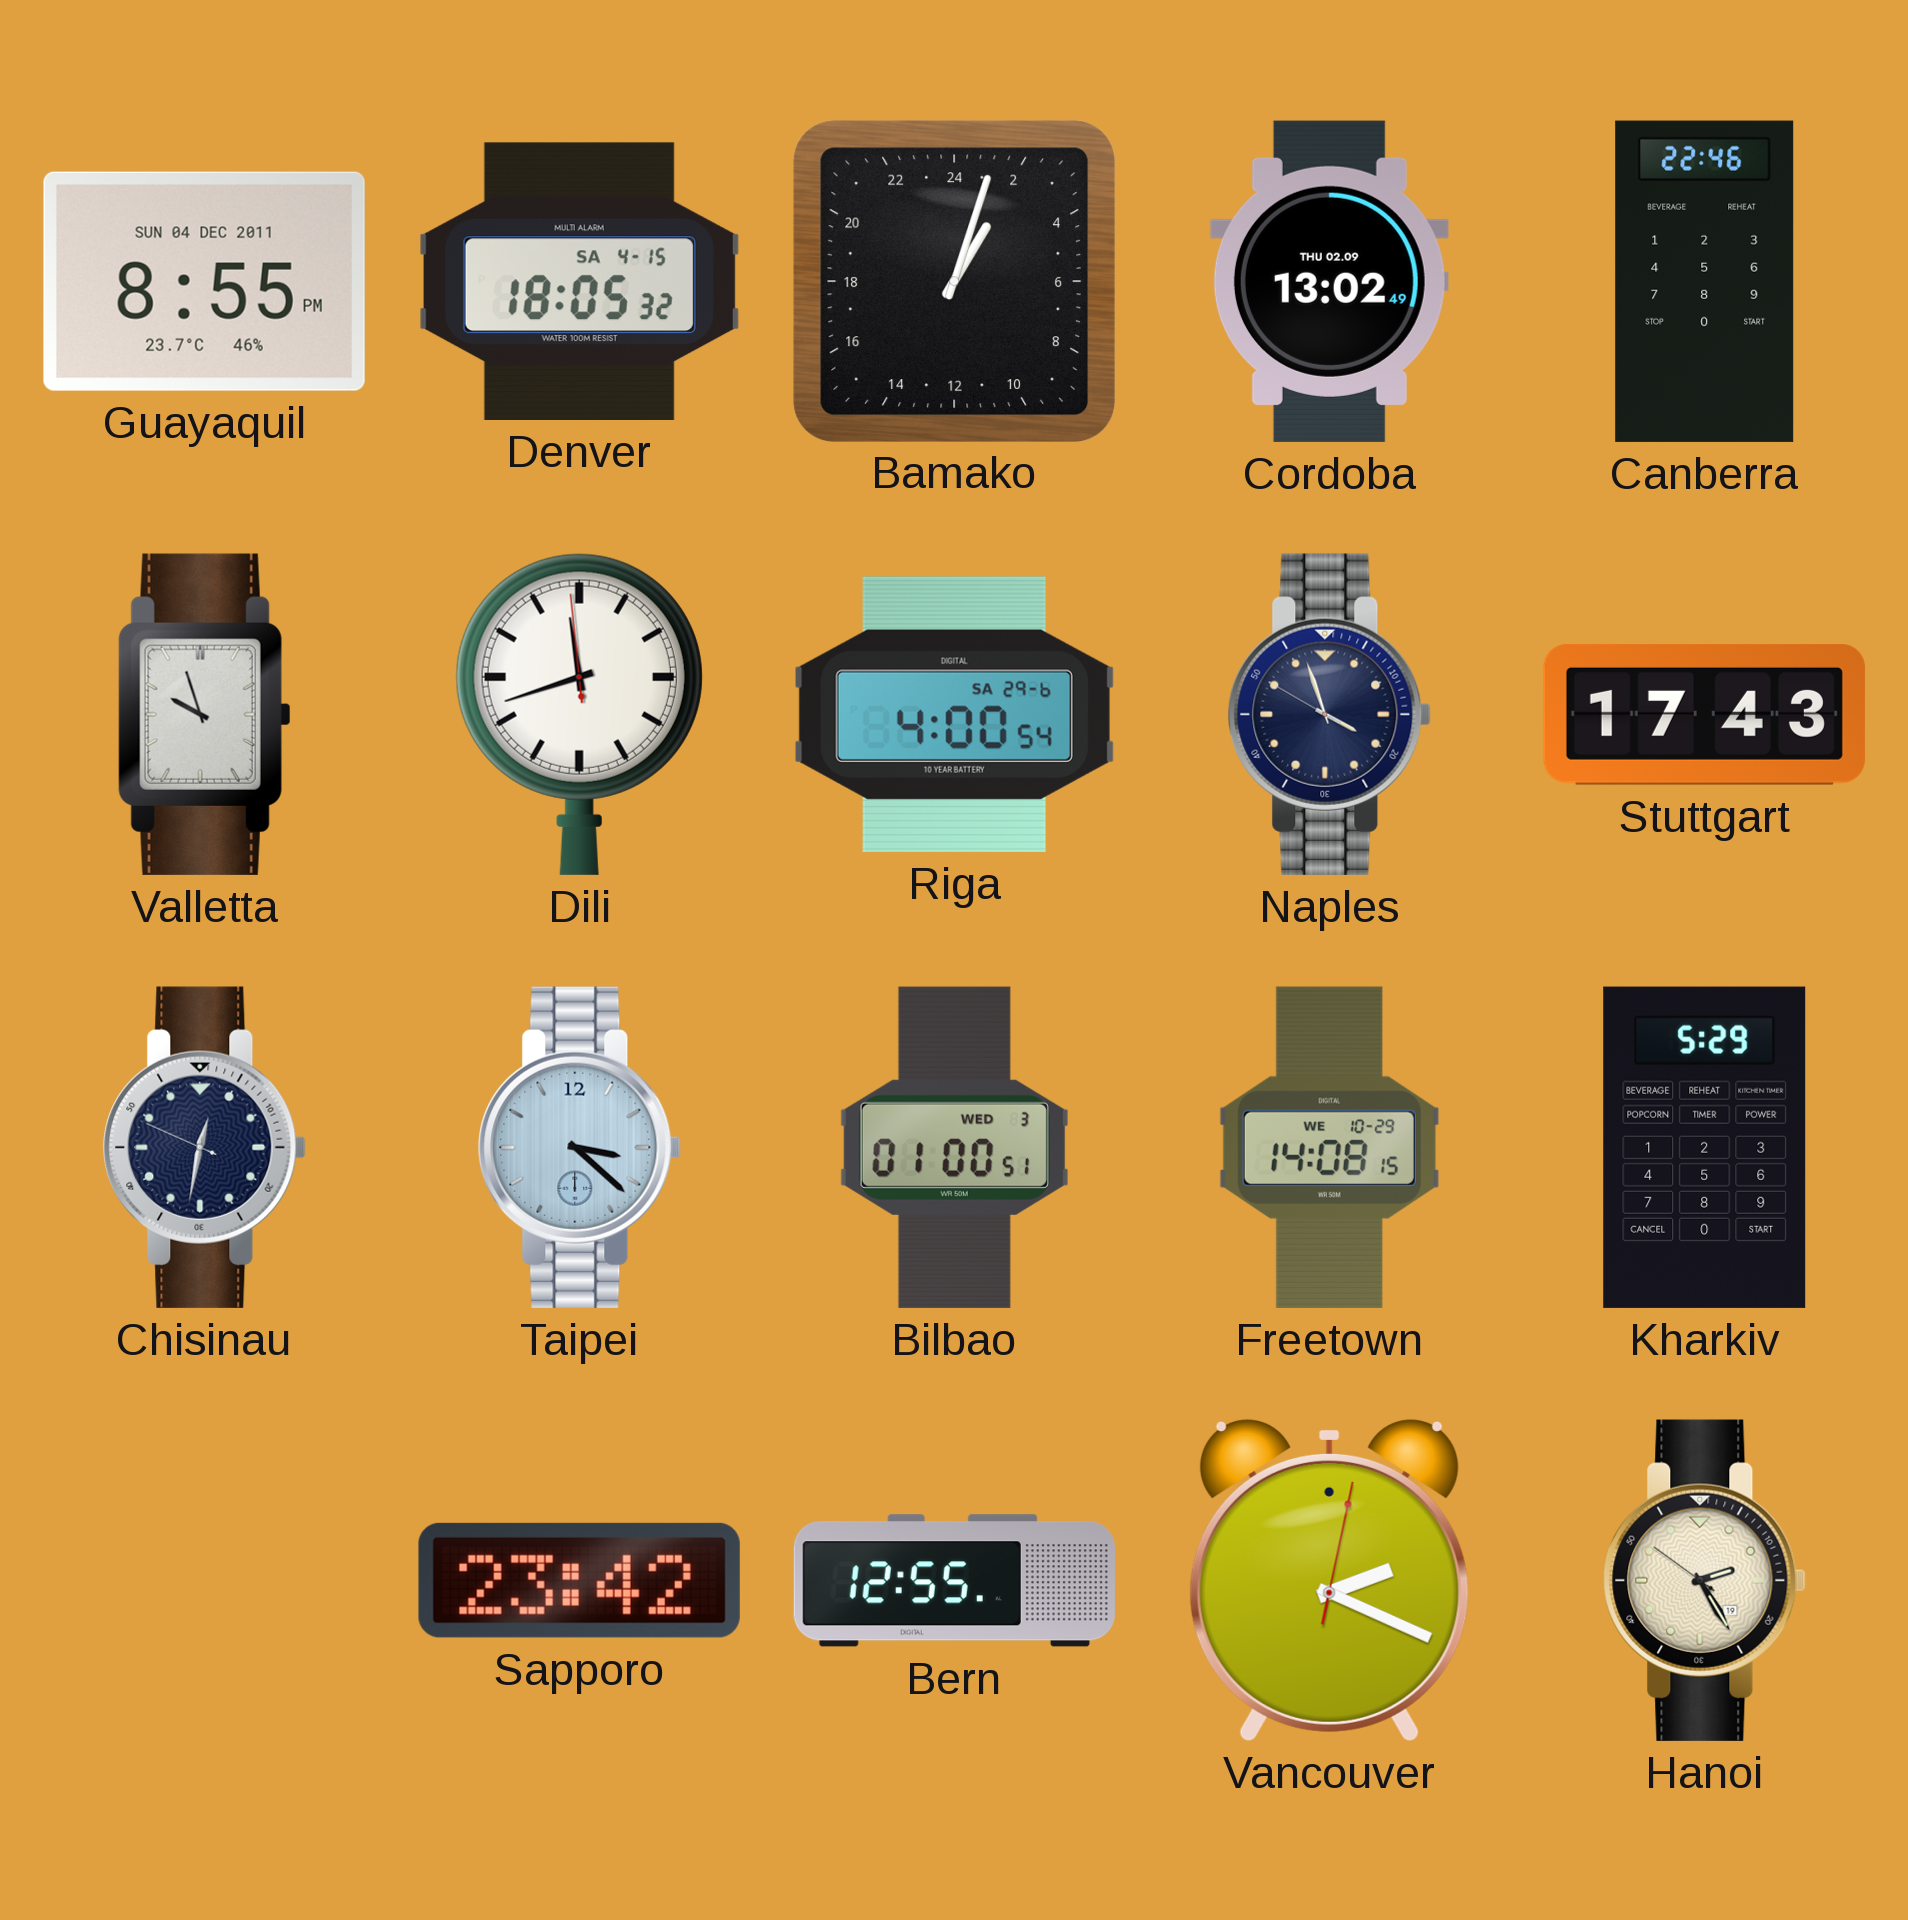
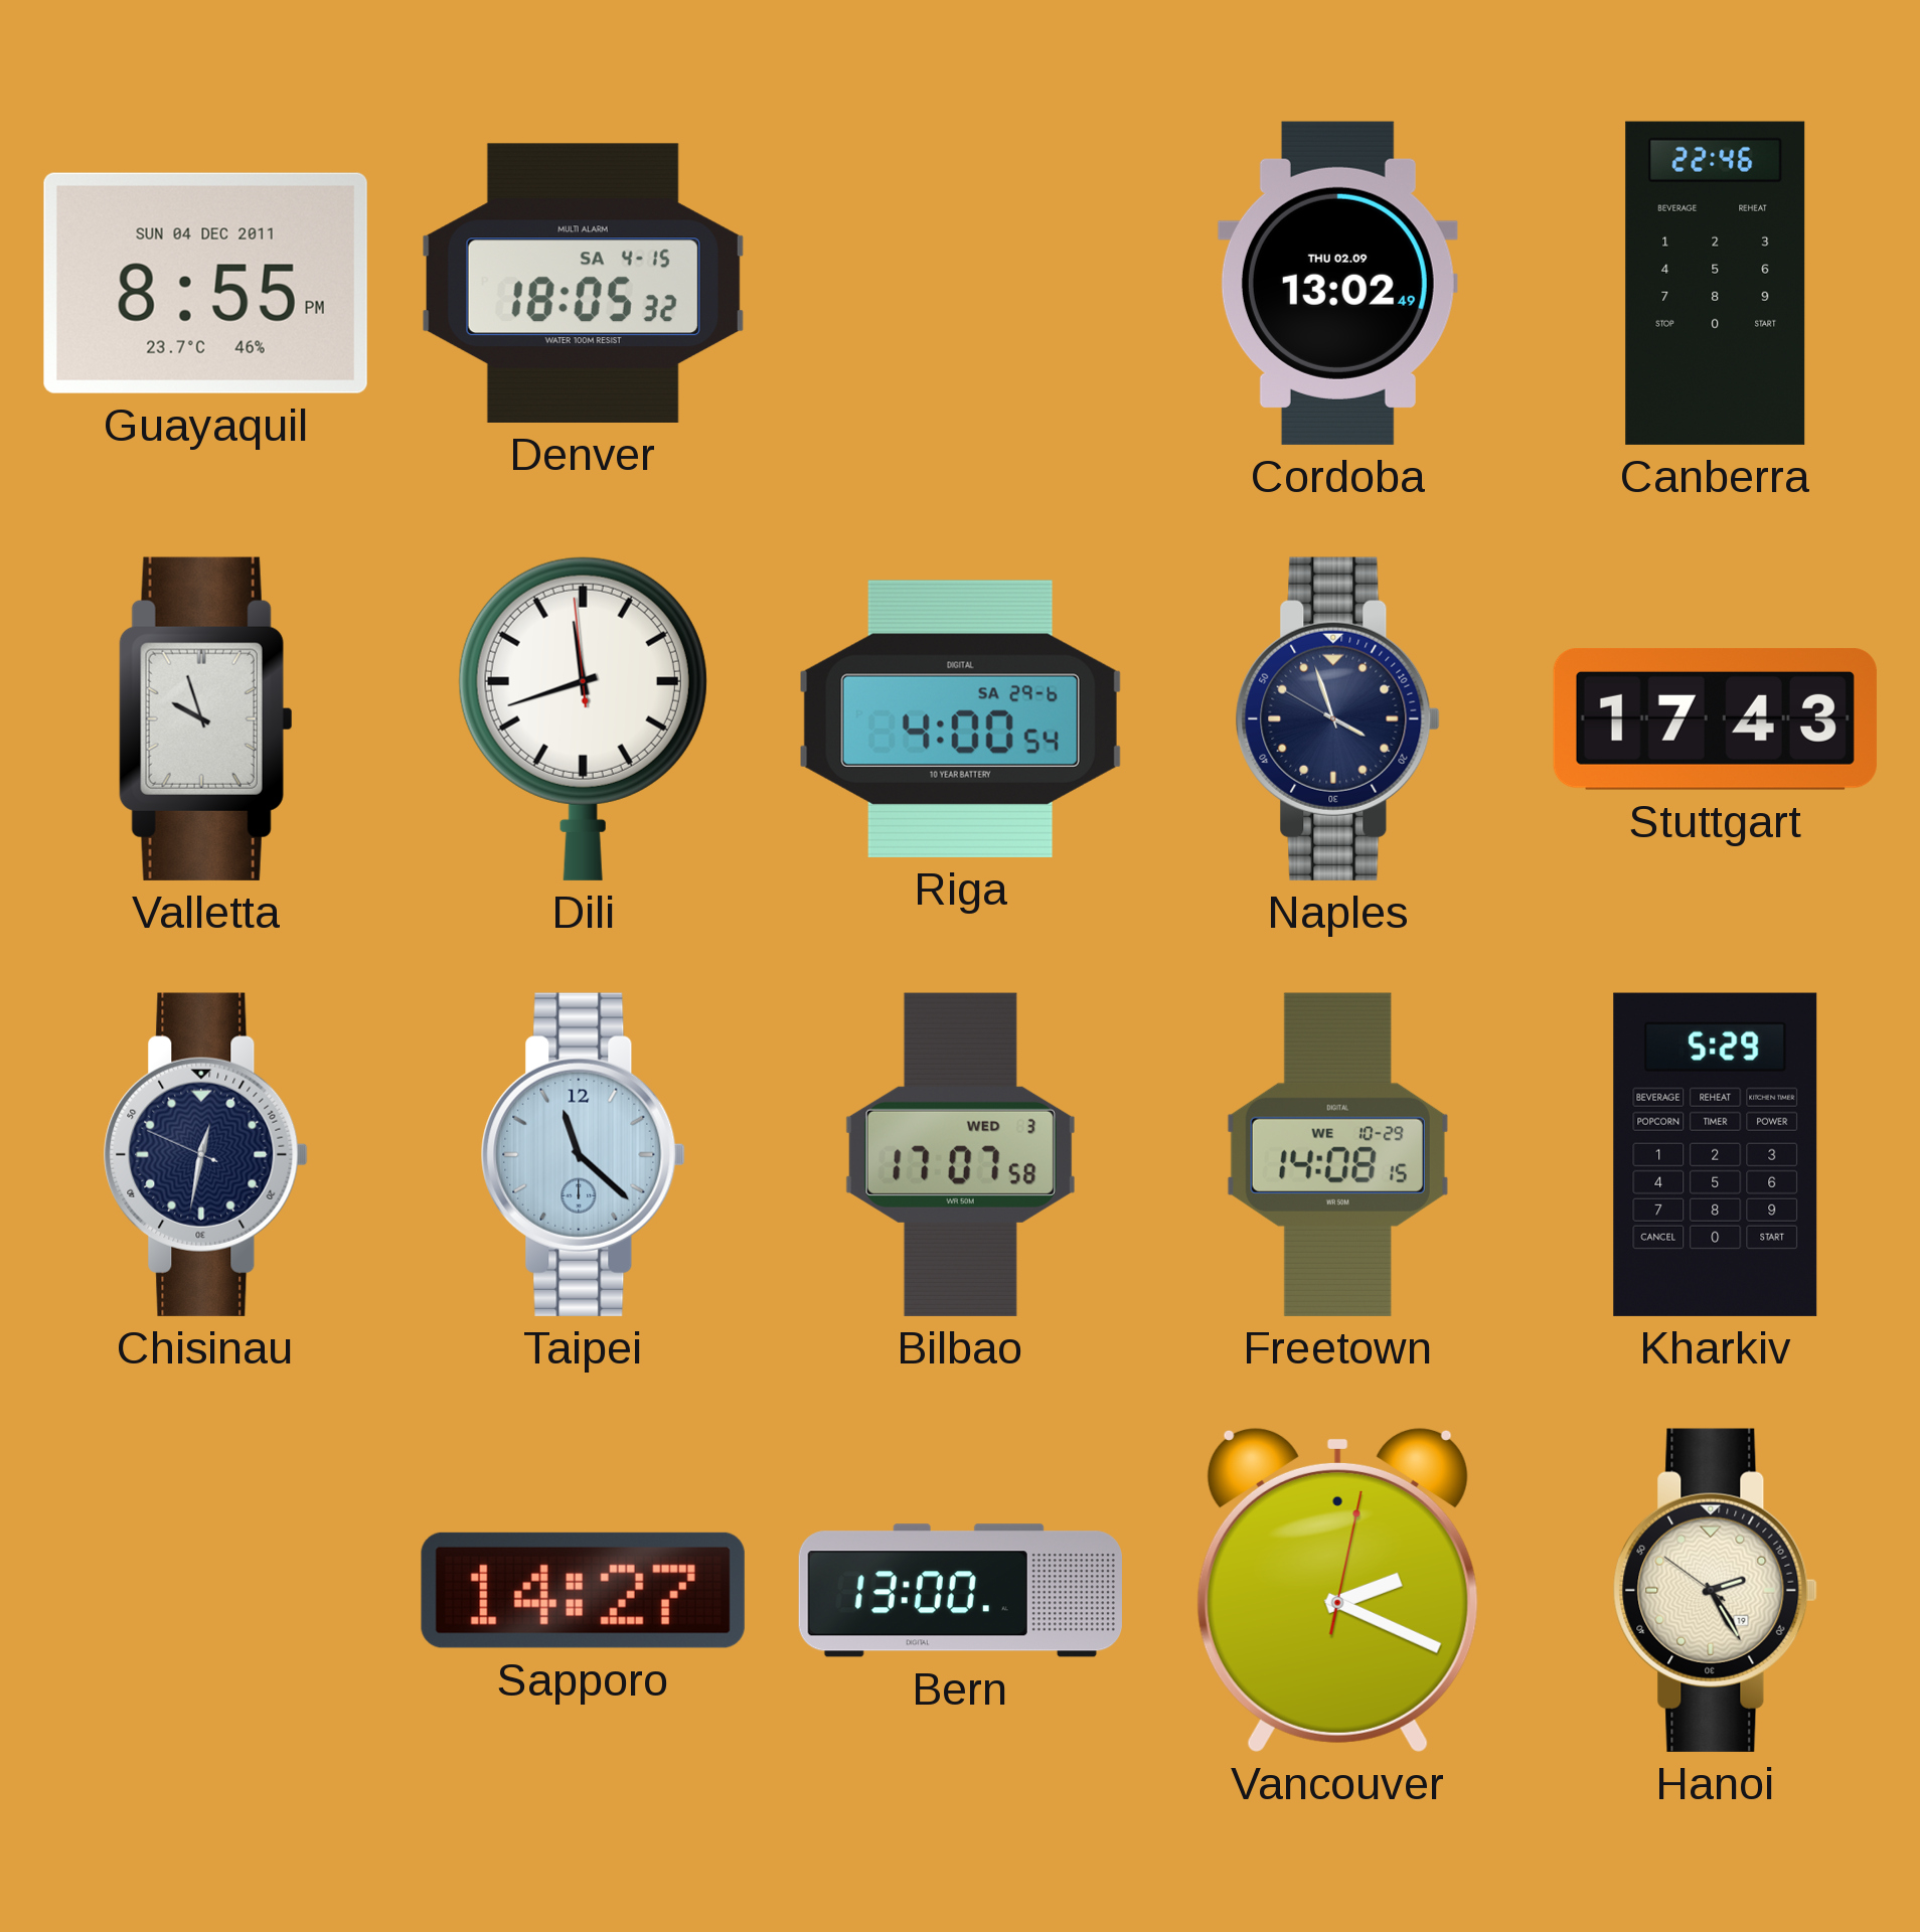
Bamako: 2:03 -> none (954, 281)
Taipei: 3:22 -> 11:22 (583, 1154)
Bilbao: 01:00 -> 17:07 (960, 1154)
Sapporo: 23:42 -> 14:27 (583, 1590)
Bern: 12:55 -> 13:00 (960, 1591)
